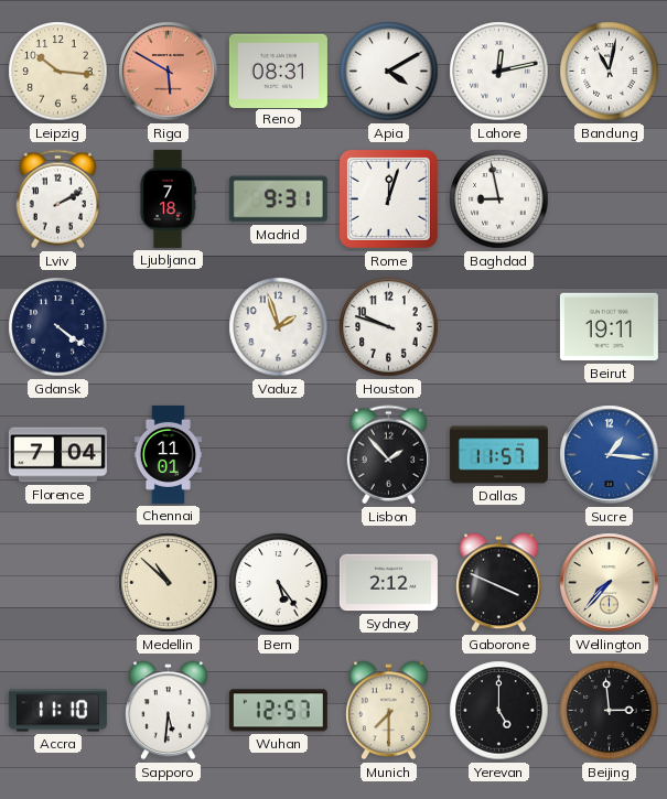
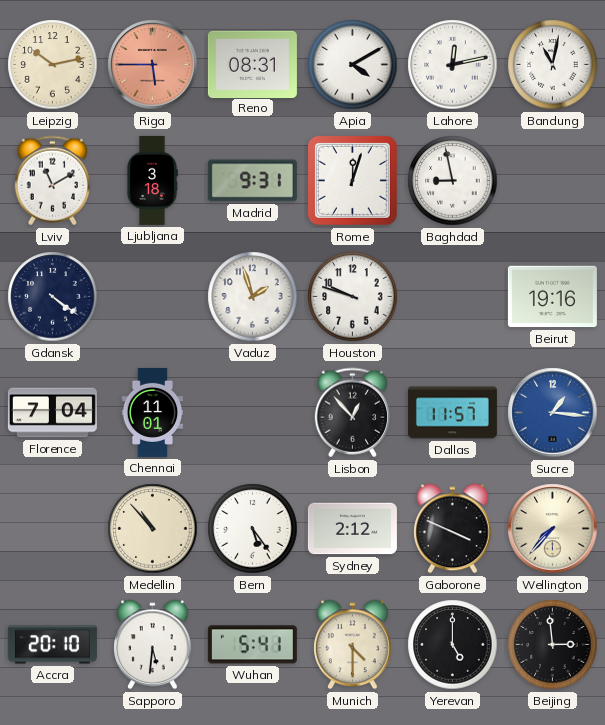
Leipzig: 10:16 -> 10:13 (53, 65)
Riga: 5:50 -> 5:45 (153, 65)
Lviv: 2:10 -> 11:10 (52, 181)
Ljubljana: 7:18 -> 3:18 (152, 180)
Beirut: 19:11 -> 19:16 (552, 297)
Lisbon: 1:53 -> 12:53 (352, 413)
Medellin: 10:52 -> 10:53 (153, 529)
Accra: 11:10 -> 20:10 (52, 645)
Wuhan: 12:57 -> 5:41 (252, 645)
Munich: 7:30 -> 4:30 (353, 645)
